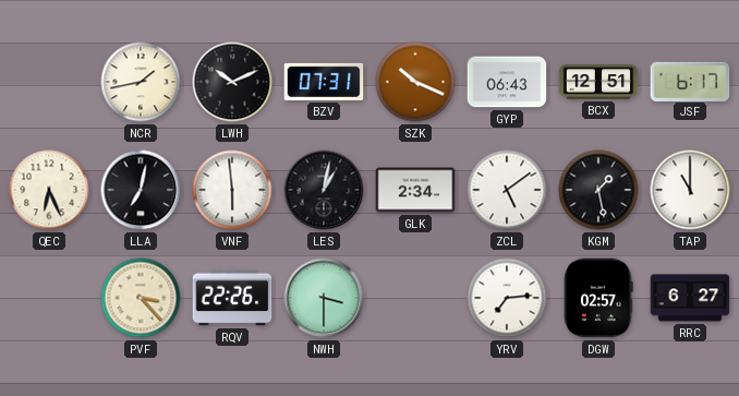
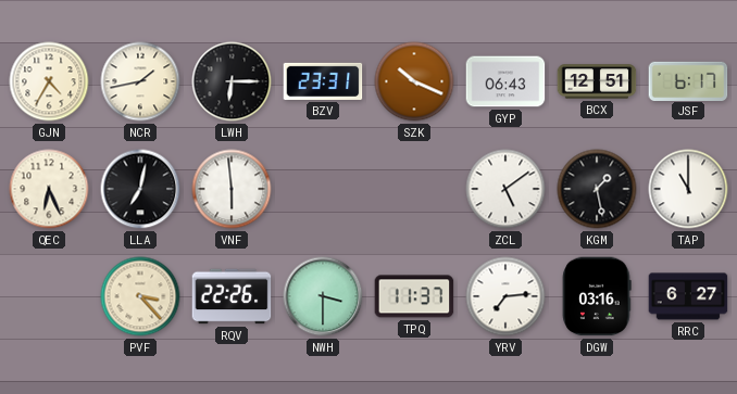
GJN: none -> 4:35 (49, 81)
LWH: 10:11 -> 6:15 (232, 81)
BZV: 07:31 -> 23:31 (323, 81)
LES: 1:02 -> none (324, 190)
GLK: 2:34 -> none (415, 190)
TPQ: none -> 11:37 (414, 296)
DGW: 02:57 -> 03:16 (597, 296)
